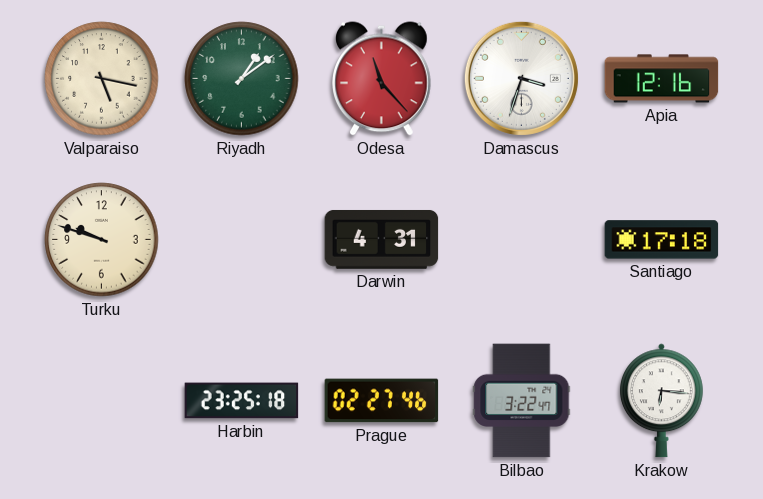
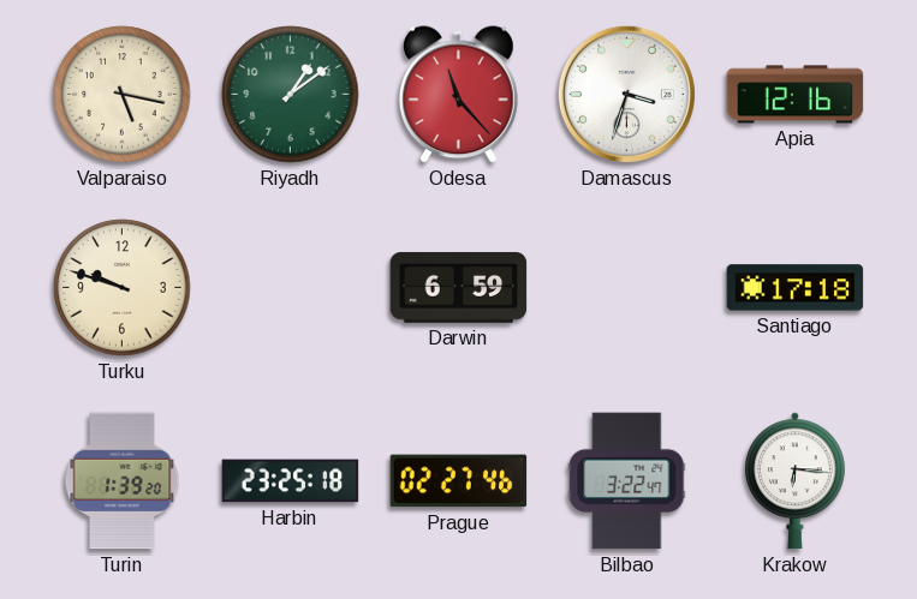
Darwin: 4:31 -> 6:59 (459, 287)
Turin: none -> 1:39 (123, 481)
